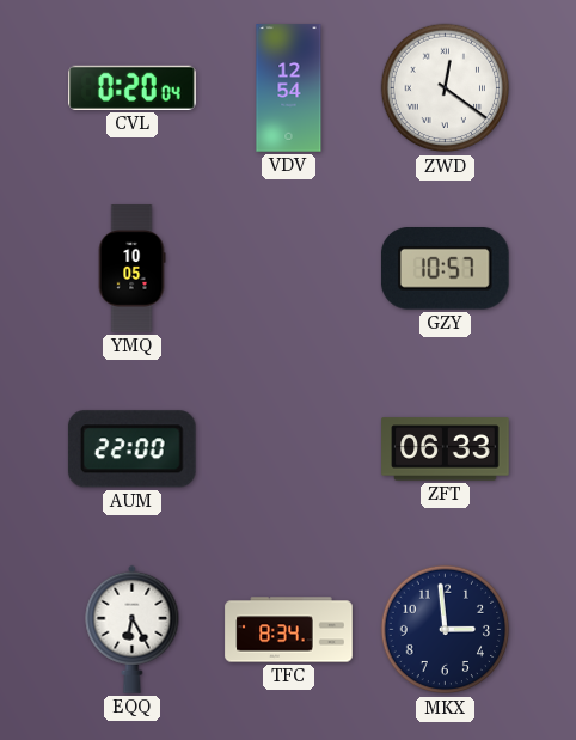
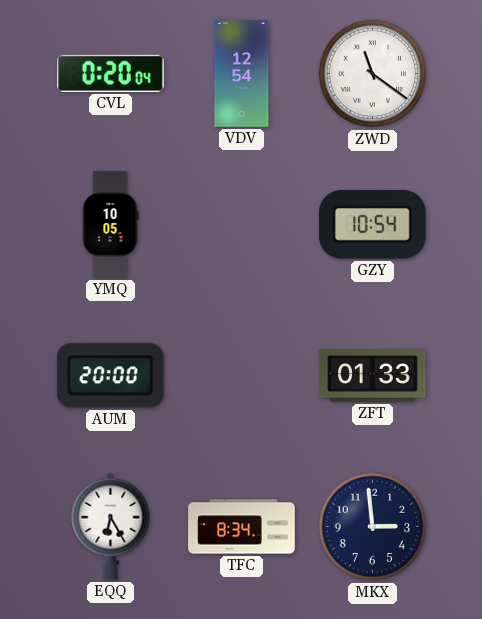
ZWD: 12:21 -> 11:21 (373, 74)
GZY: 10:57 -> 10:54 (373, 225)
AUM: 22:00 -> 20:00 (110, 376)
ZFT: 06:33 -> 01:33 (373, 376)
